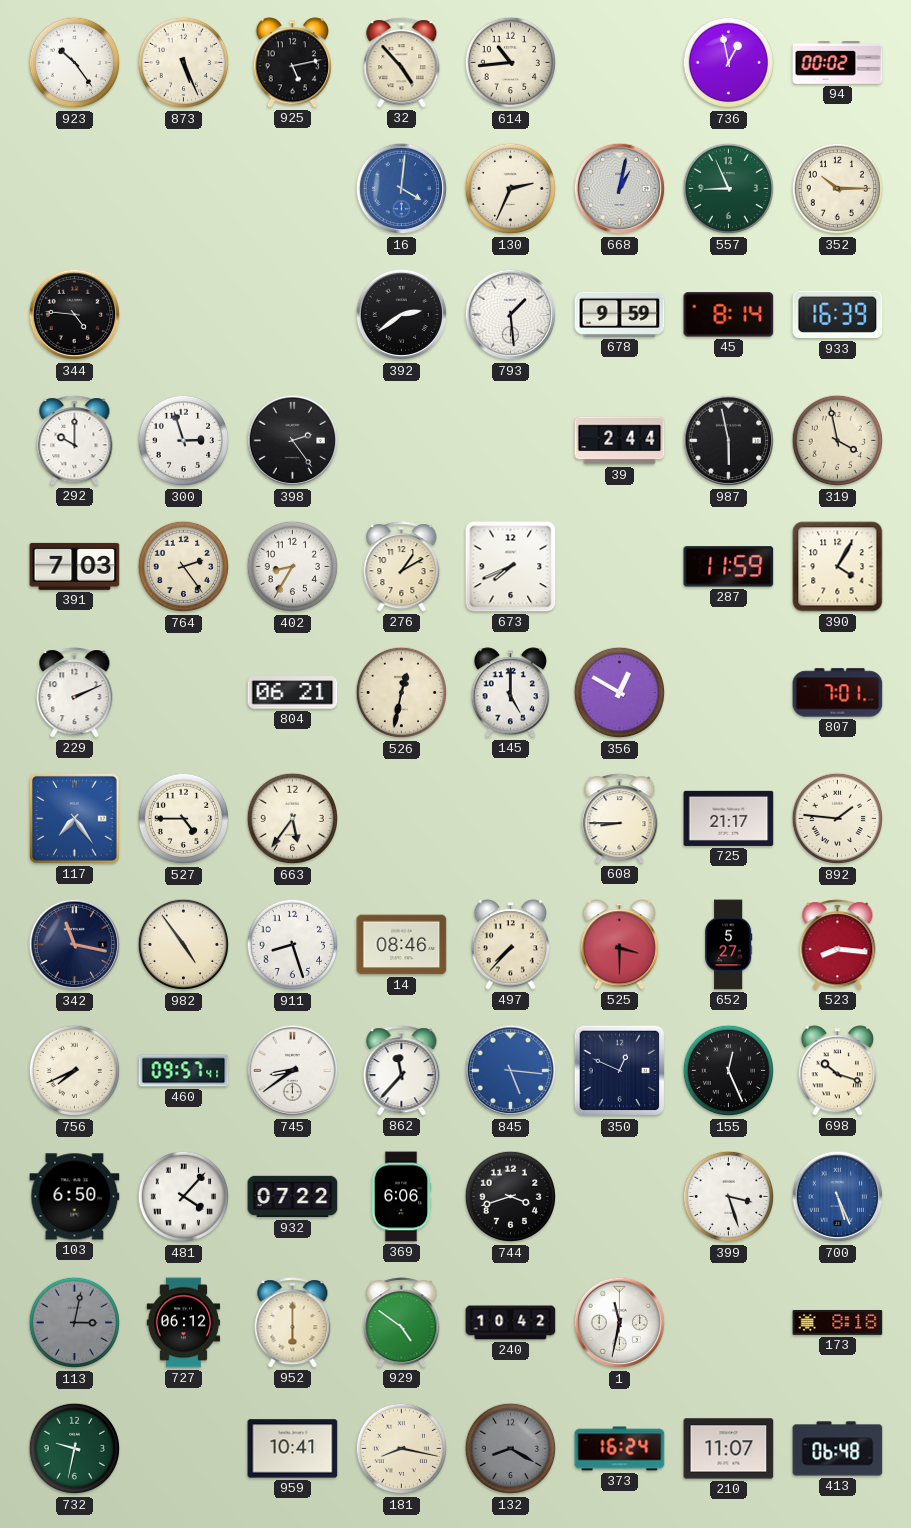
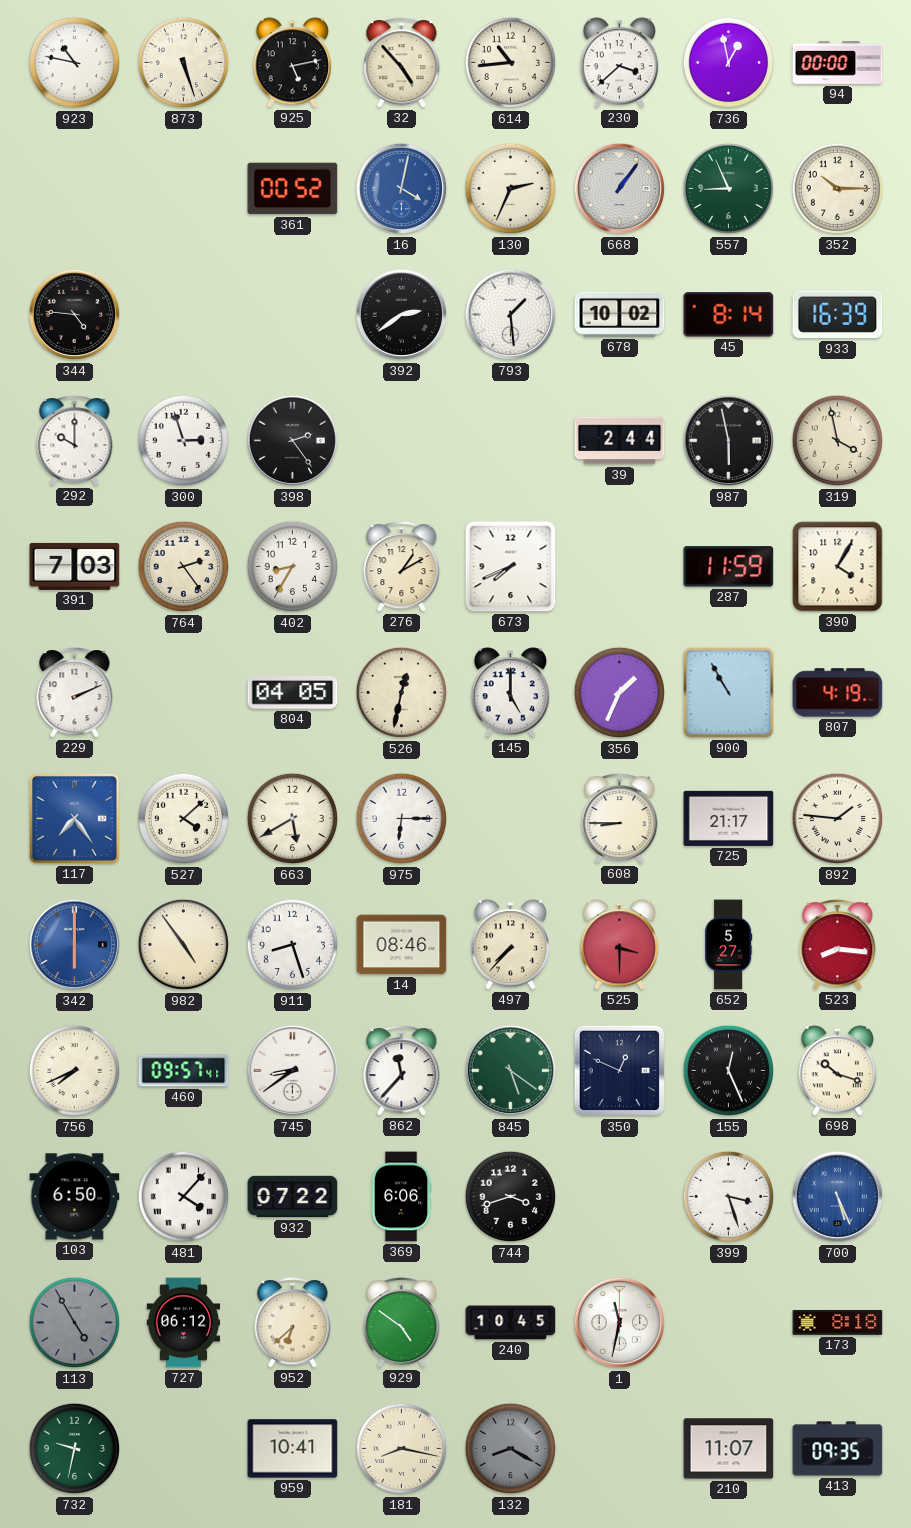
923: 10:24 -> 10:47 (75, 63)
873: 5:26 -> 5:27 (184, 63)
230: none -> 3:38 (620, 63)
94: 00:02 -> 00:00 (838, 63)
361: none -> 00:52 (293, 189)
16: 4:01 -> 4:02 (402, 189)
668: 1:02 -> 1:06 (620, 189)
678: 9:59 -> 10:02 (620, 314)
804: 06:21 -> 04:05 (293, 693)
356: 12:50 -> 1:34 (620, 693)
900: none -> 10:55 (729, 693)
807: 7:01 -> 4:19 (838, 693)
527: 4:45 -> 4:08 (184, 819)
663: 5:36 -> 5:40 (293, 819)
975: none -> 6:15 (402, 819)
342: 11:17 -> 6:00 (75, 945)
342 dial: navy -> blue (75, 945)
845: 5:16 -> 5:21 (511, 1071)
845 dial: blue -> green (511, 1071)
113: 3:02 -> 4:55 (75, 1323)
952: 6:00 -> 6:38 (293, 1323)
240: 10:42 -> 10:45 (511, 1323)
373: 16:24 -> none (620, 1449)
413: 06:48 -> 09:35 (838, 1449)
